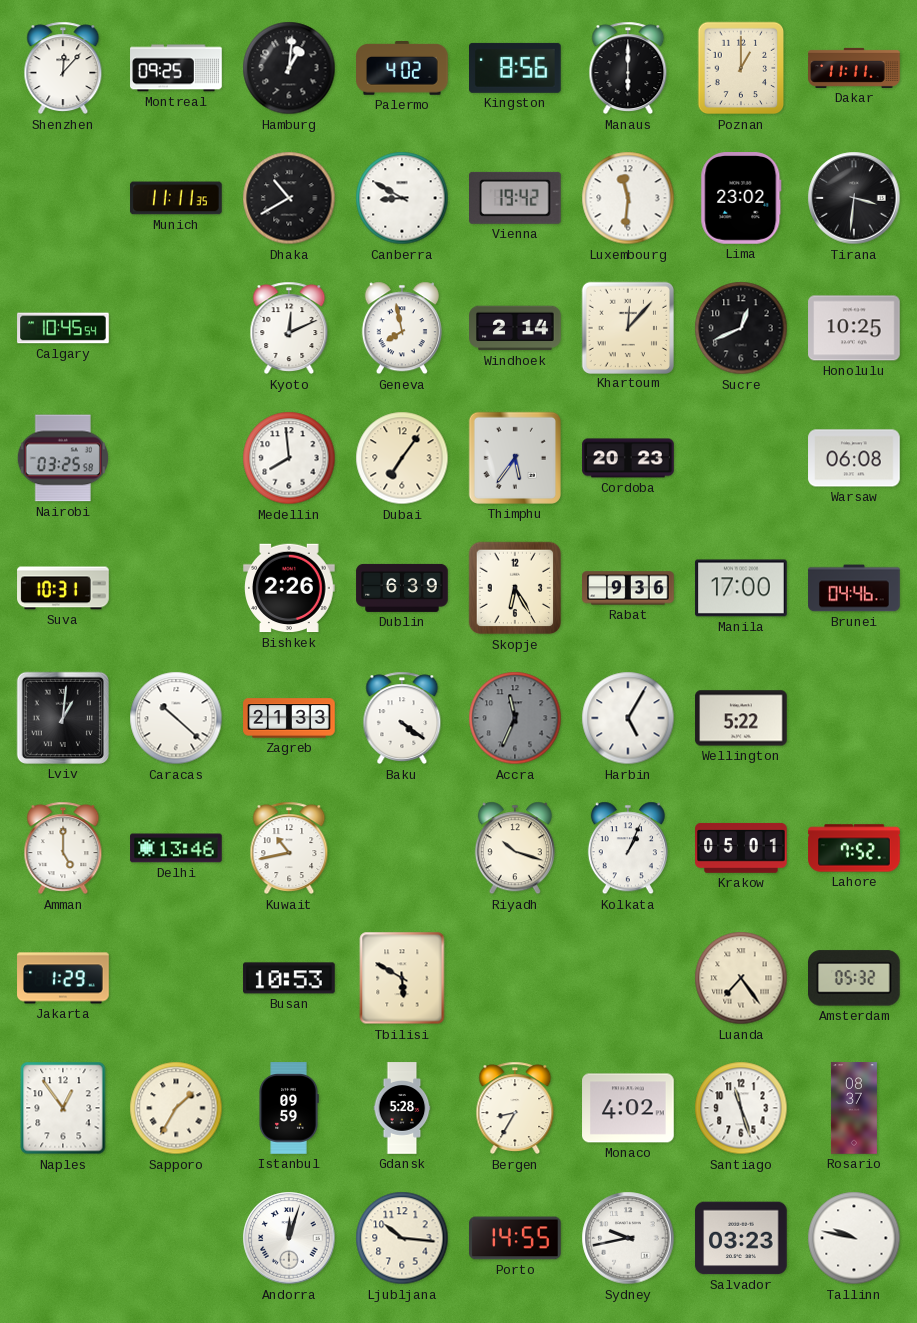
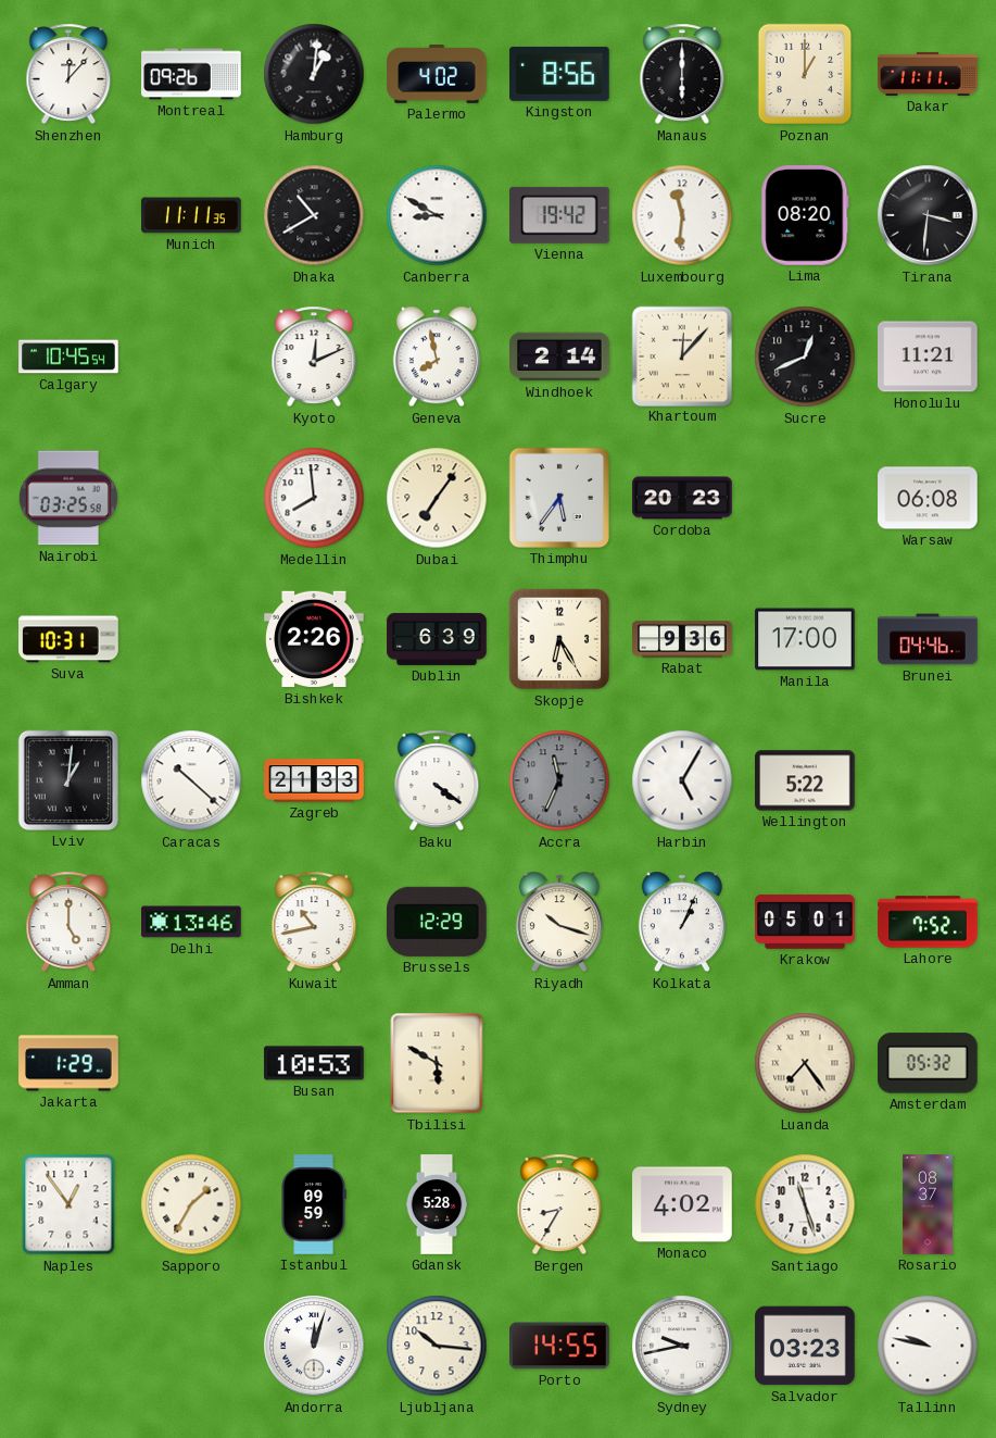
Montreal: 09:25 -> 09:26 (191, 74)
Lima: 23:02 -> 08:20 (805, 215)
Honolulu: 10:25 -> 11:21 (928, 357)
Brussels: none -> 12:29 (437, 922)
